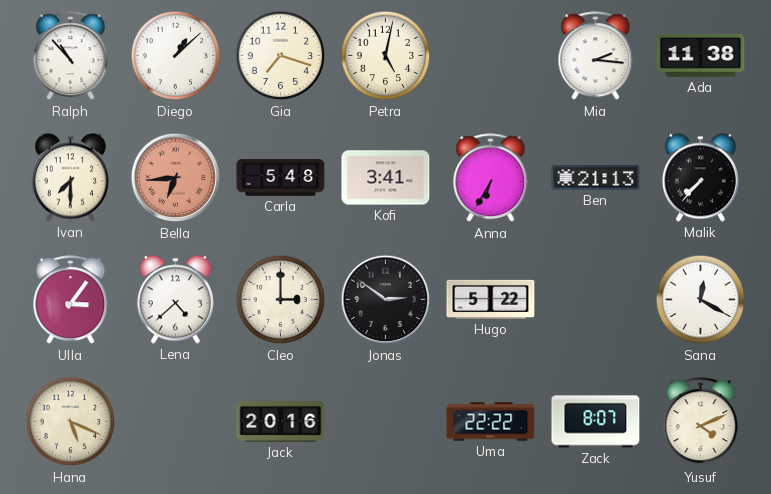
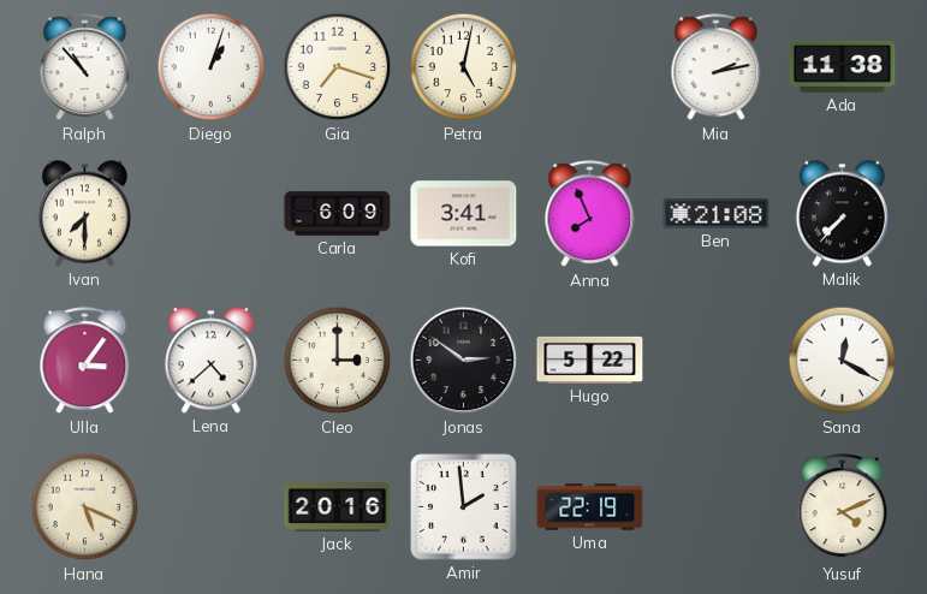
Diego: 1:08 -> 1:03 (212, 67)
Mia: 2:16 -> 2:13 (717, 67)
Bella: 6:44 -> none (176, 178)
Carla: 5:48 -> 6:09 (338, 214)
Anna: 6:35 -> 7:56 (590, 214)
Ben: 21:13 -> 21:08 (717, 214)
Amir: none -> 1:59 (464, 507)
Uma: 22:22 -> 22:19 (590, 507)
Zack: 8:07 -> none (596, 422)
